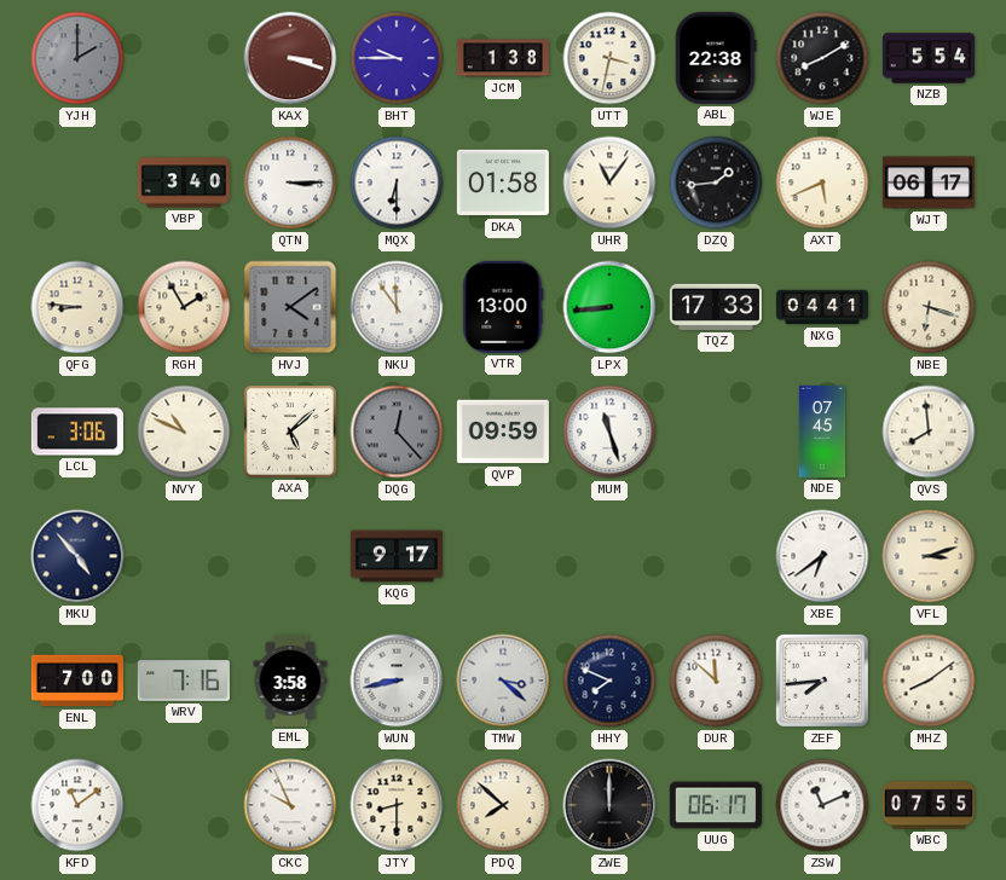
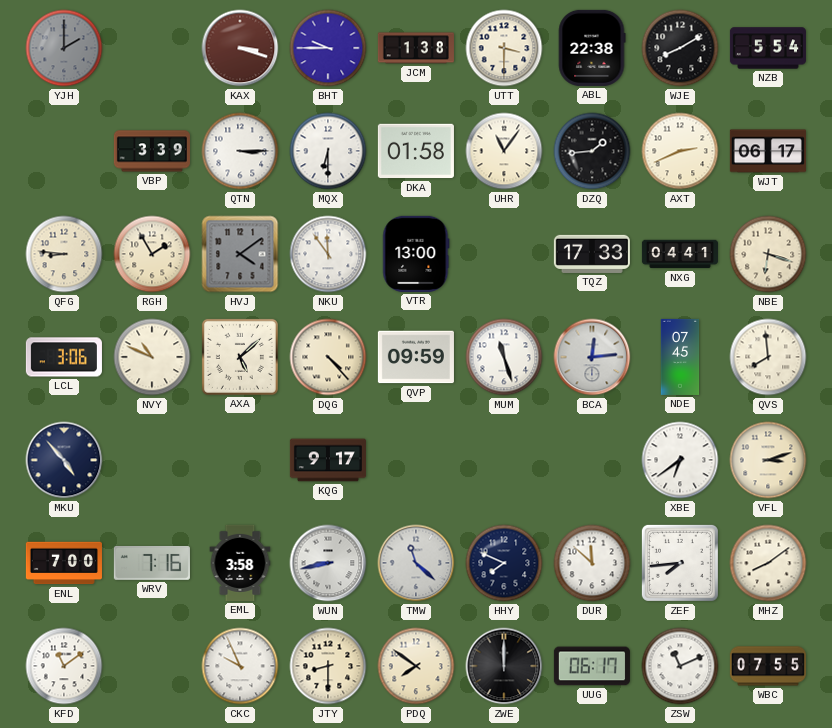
UTT: 3:32 -> 3:30 (504, 48)
VBP: 3:40 -> 3:39 (152, 151)
AXT: 5:41 -> 2:41 (680, 151)
LPX: 8:44 -> none (609, 307)
DQG: 12:23 -> 4:23 (328, 357)
DQG dial: grey -> cream (328, 357)
BCA: none -> 12:14 (592, 357)
TMW: 3:22 -> 11:22 (416, 563)
PDQ: 7:52 -> 7:51 (416, 666)
